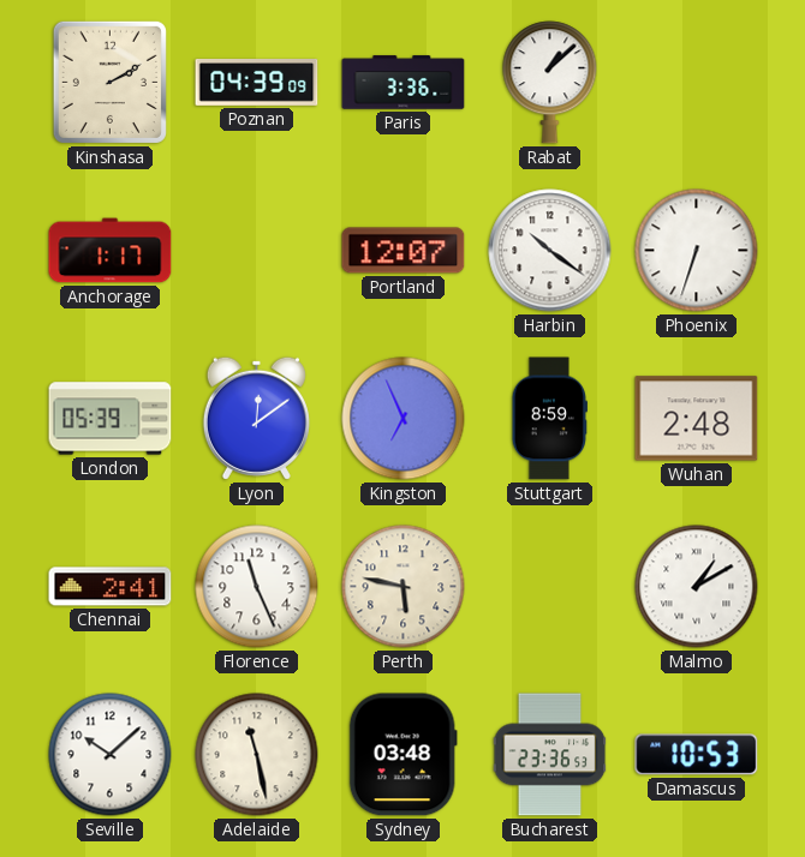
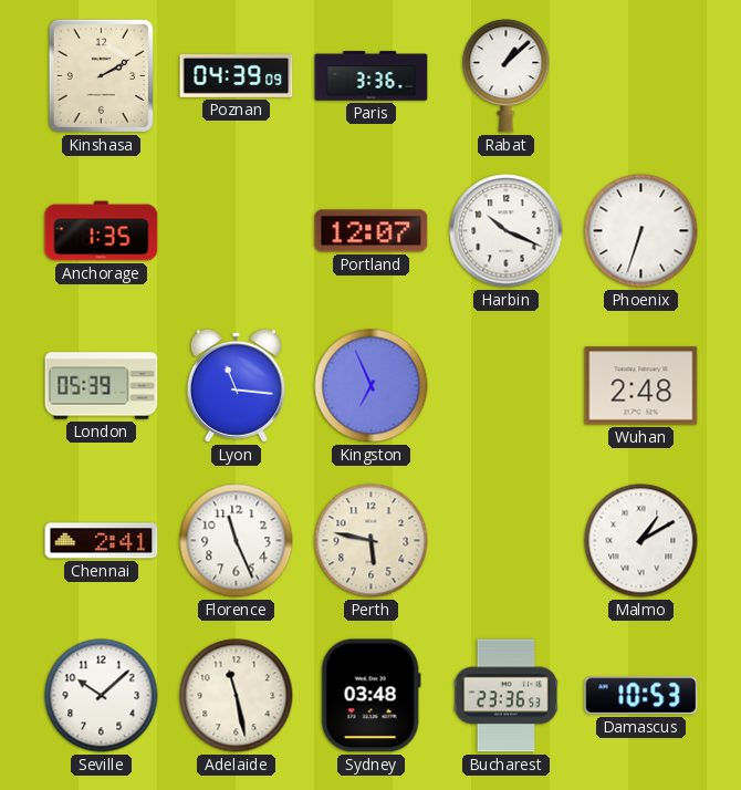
Anchorage: 1:17 -> 1:35 (102, 231)
Harbin: 10:21 -> 10:19 (507, 231)
Lyon: 12:09 -> 11:16 (236, 385)
Stuttgart: 8:59 -> none (549, 419)
